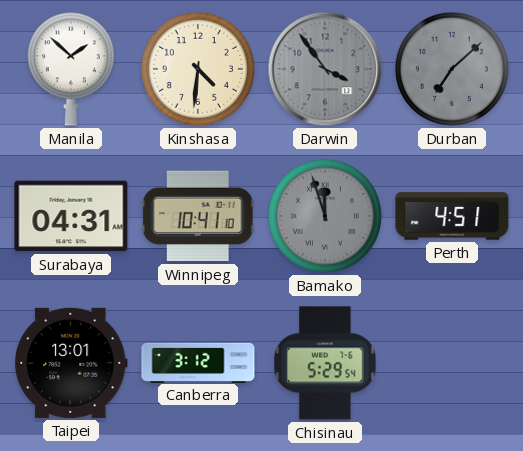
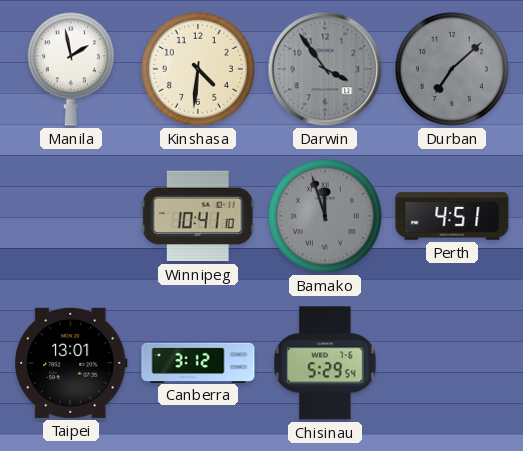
Manila: 1:52 -> 1:58 (71, 69)
Surabaya: 04:31 -> none (71, 216)
